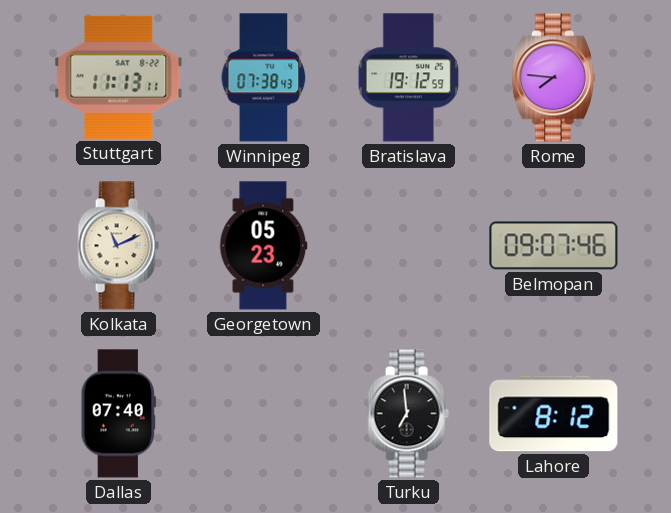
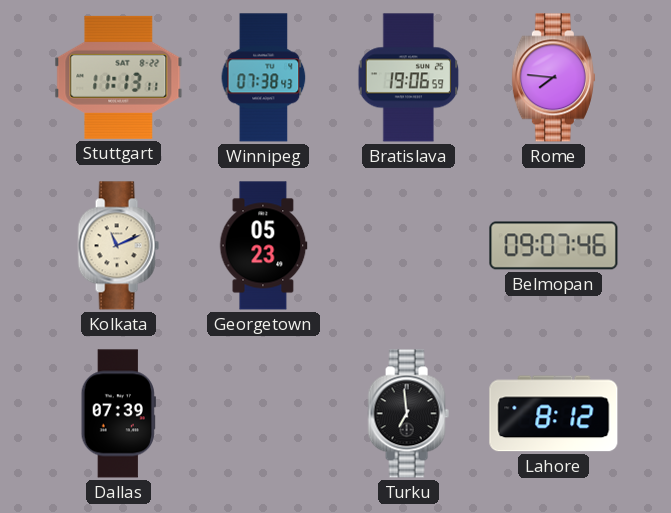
Bratislava: 19:12 -> 19:06 (409, 78)
Dallas: 07:40 -> 07:39 (118, 414)
